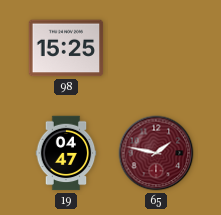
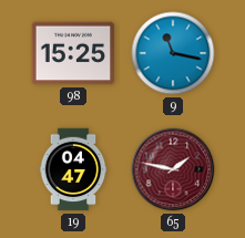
9: none -> 11:17 (173, 53)
